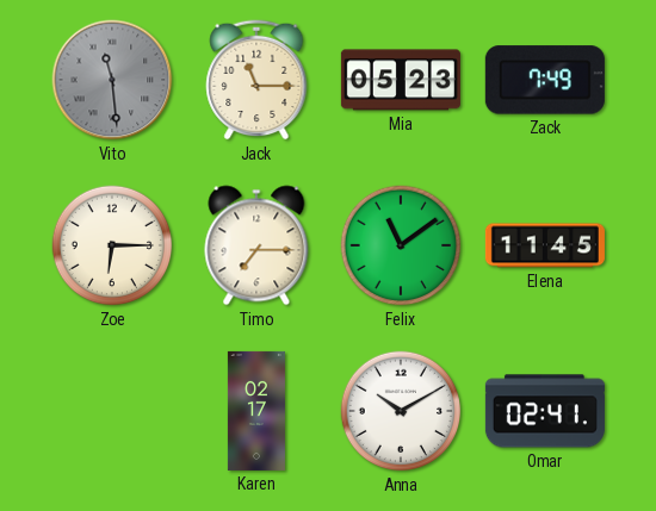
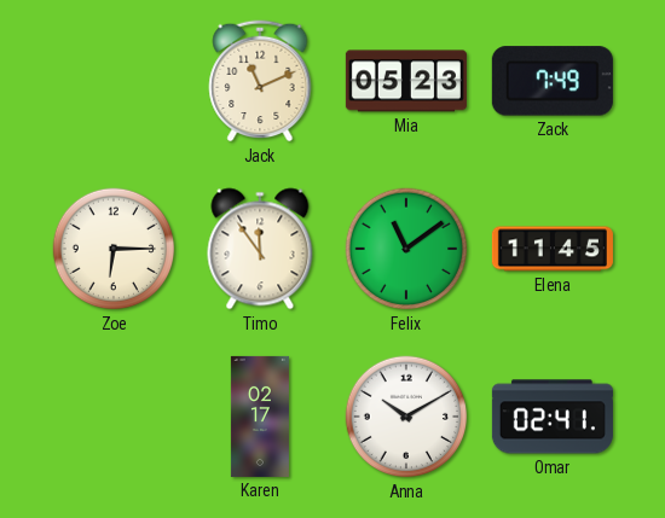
Vito: 11:29 -> none (112, 80)
Jack: 11:15 -> 11:11 (260, 81)
Timo: 7:15 -> 11:54 (260, 249)
